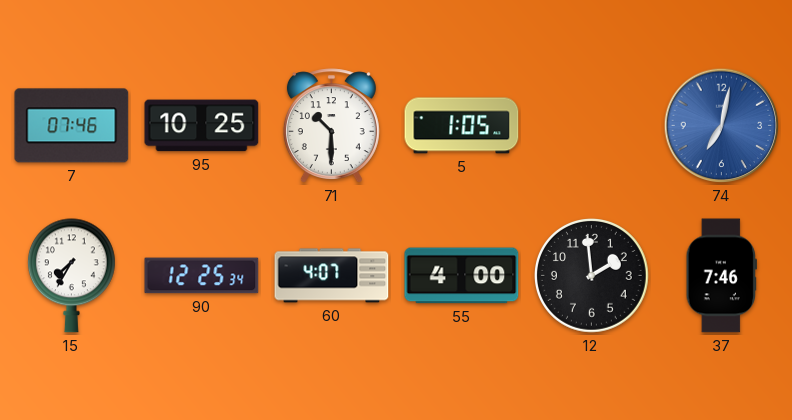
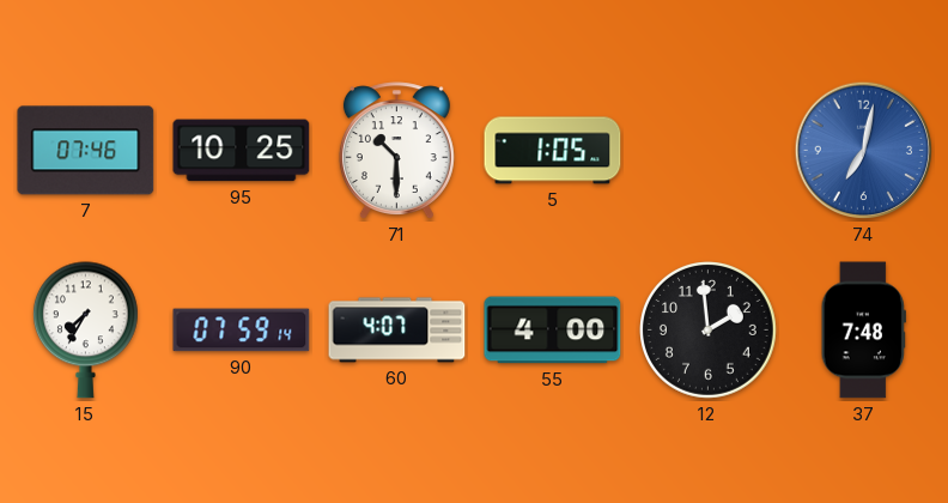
90: 12:25 -> 07:59 (242, 331)
37: 7:46 -> 7:48 (863, 331)
